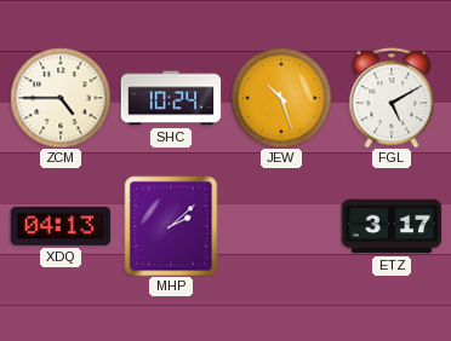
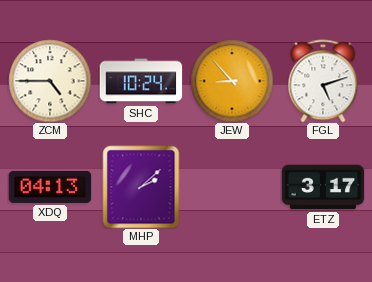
JEW: 10:27 -> 8:53 (232, 81)
FGL: 5:10 -> 5:12 (323, 81)
